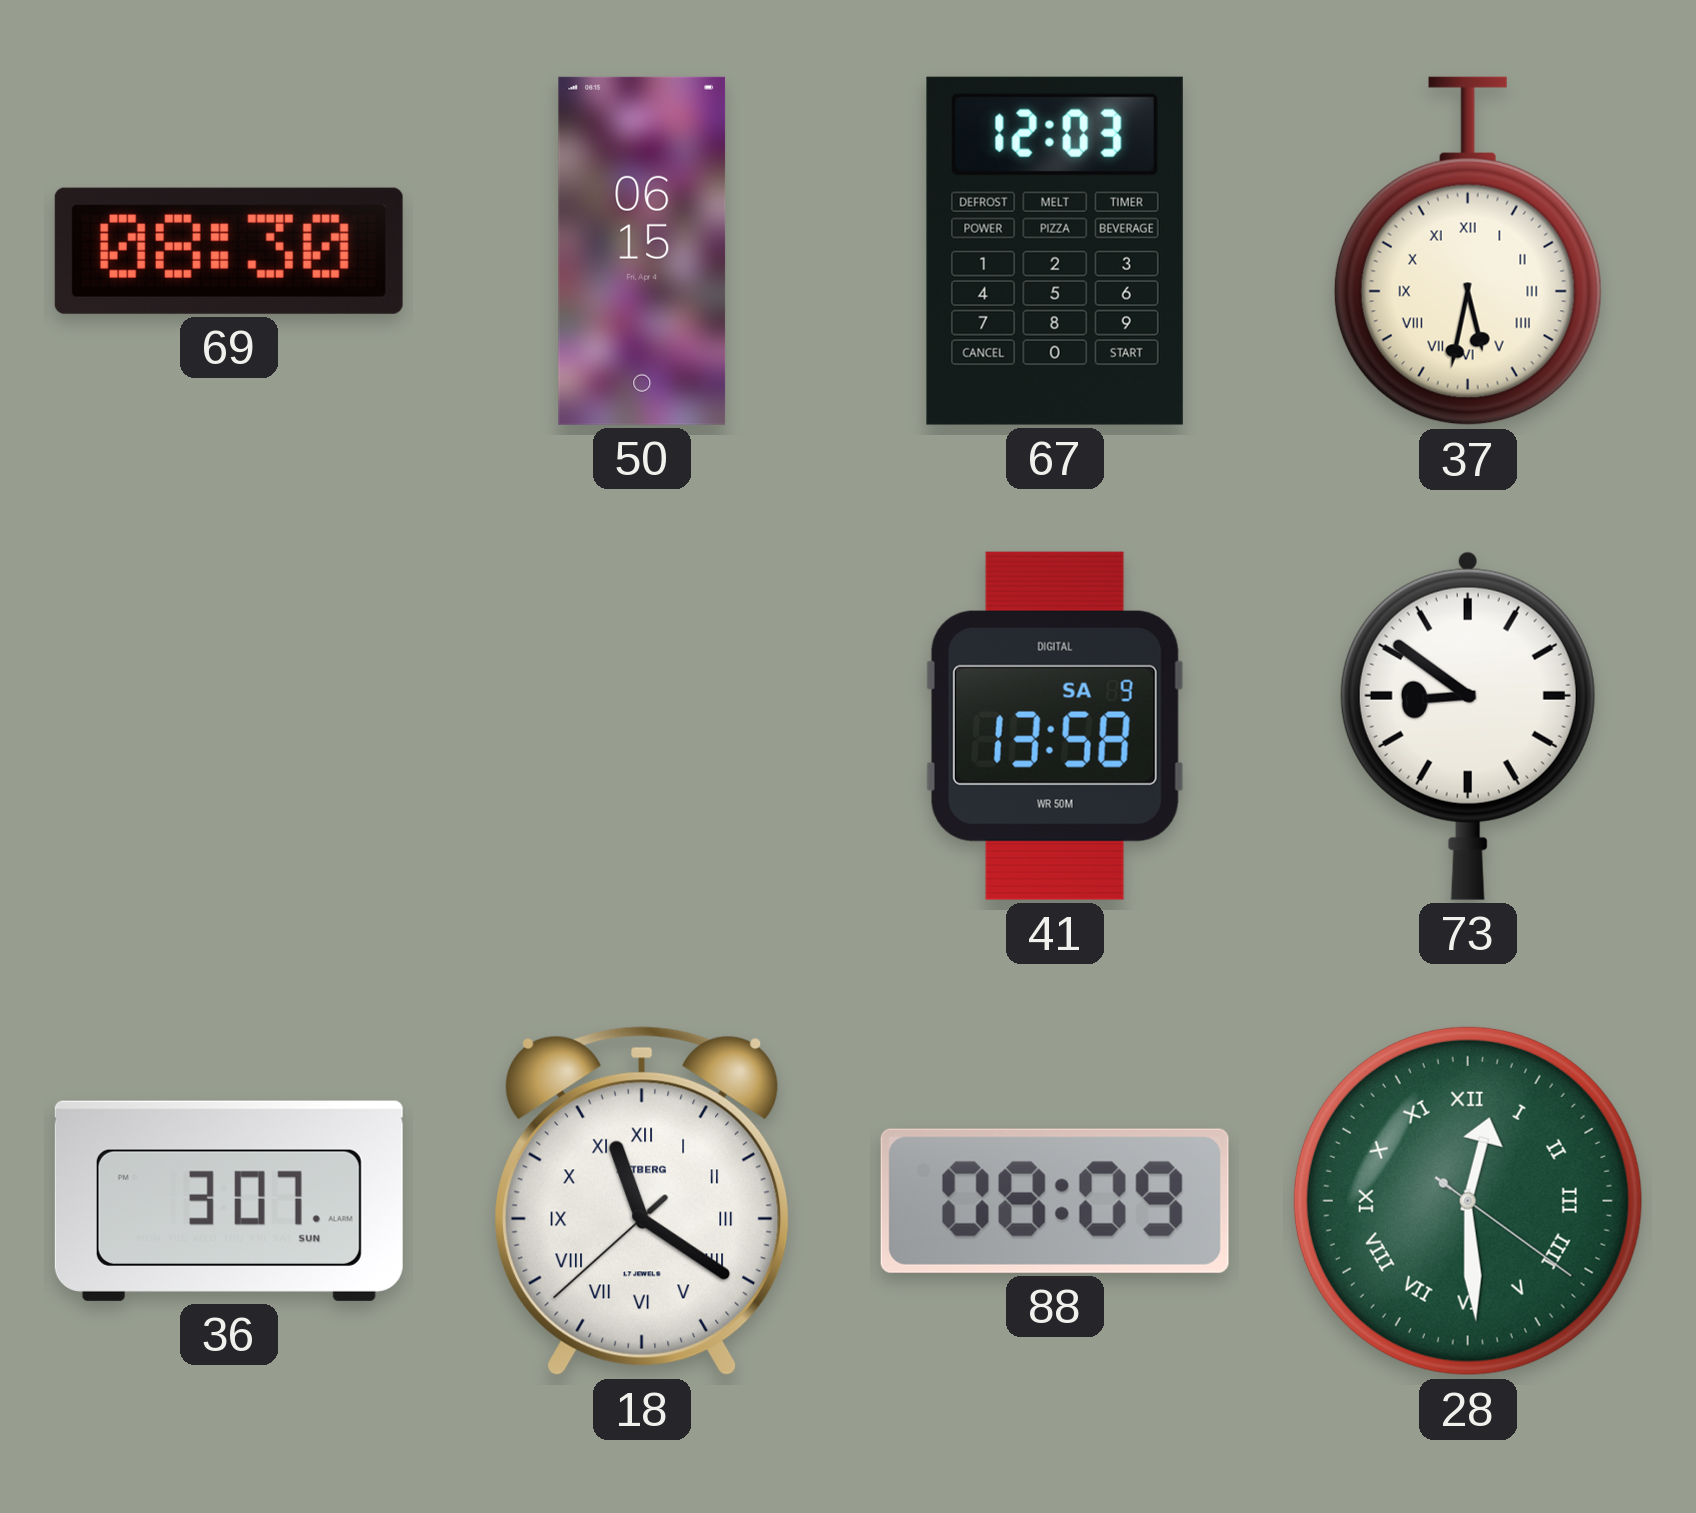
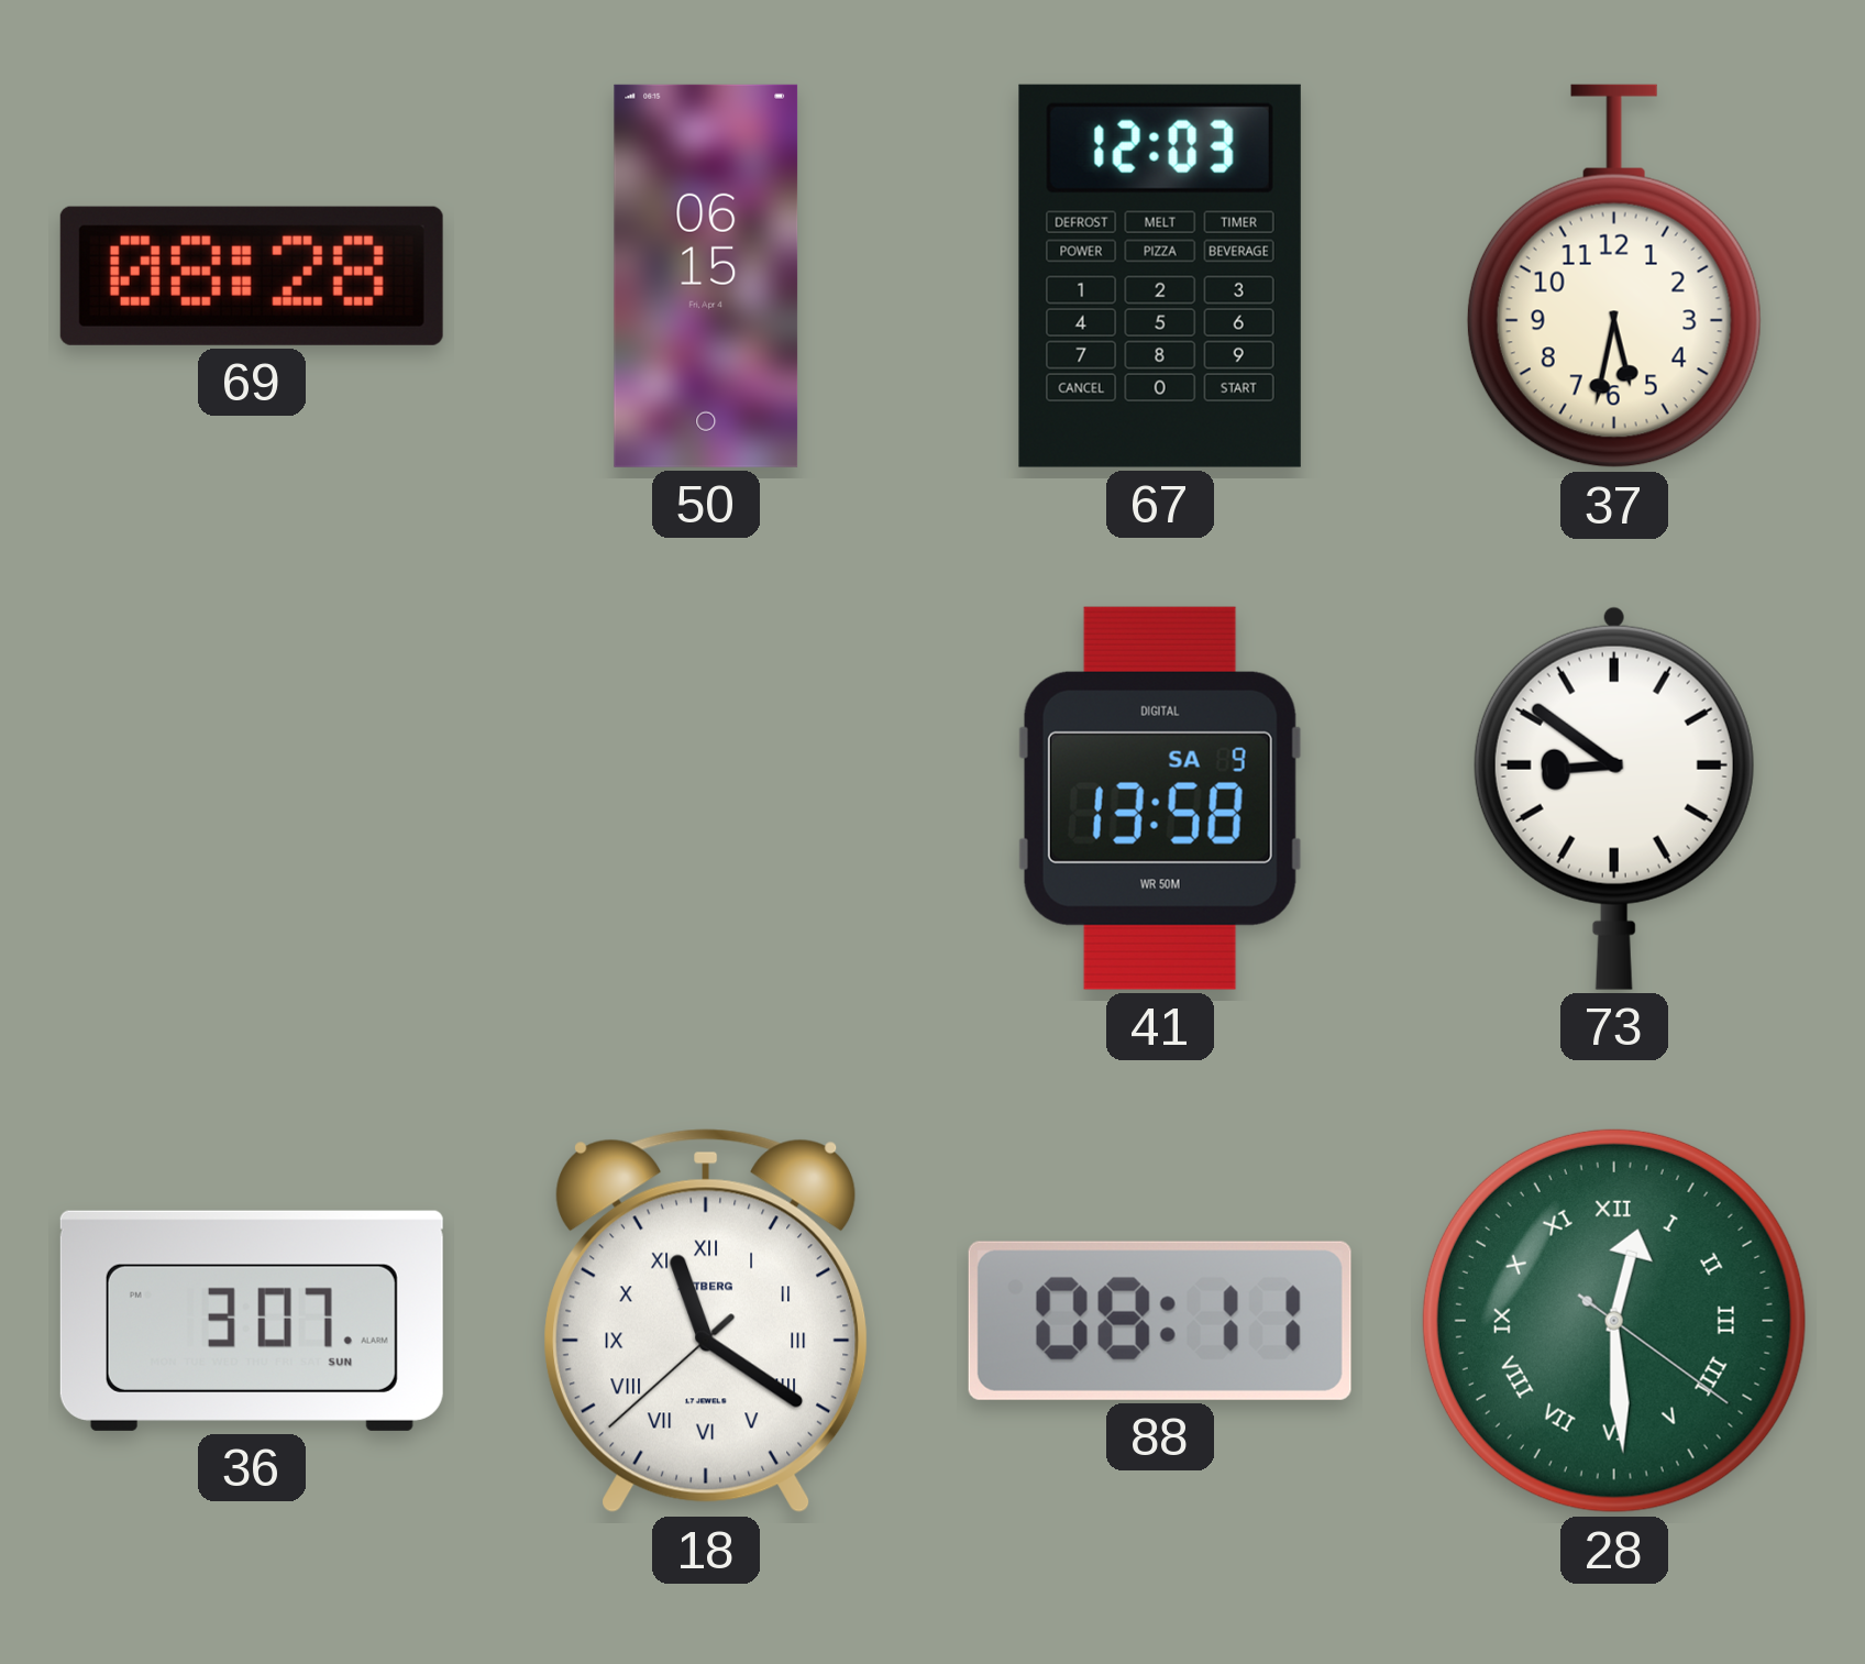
69: 08:30 -> 08:28 (252, 276)
37 numerals: Roman -> Arabic (1614, 276)
88: 08:09 -> 08:11 (1160, 1321)
